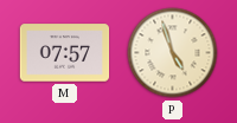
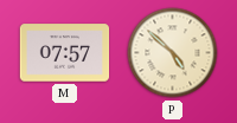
P: 4:57 -> 4:52 (173, 53)
